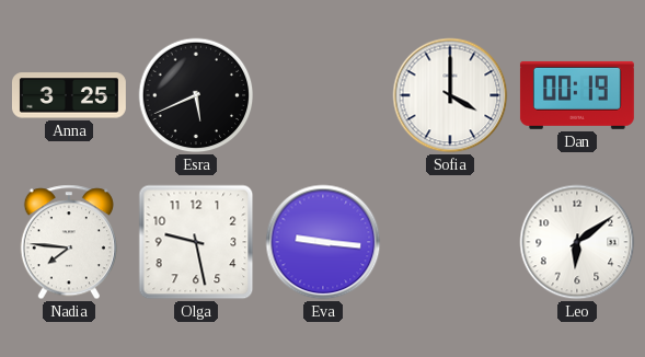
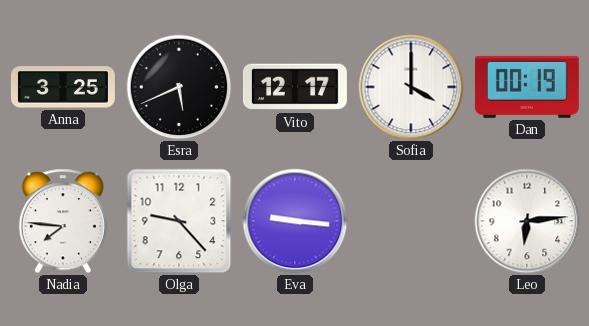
Vito: none -> 12:17 (295, 87)
Olga: 9:28 -> 9:23 (179, 221)
Leo: 6:09 -> 6:14 (527, 221)
